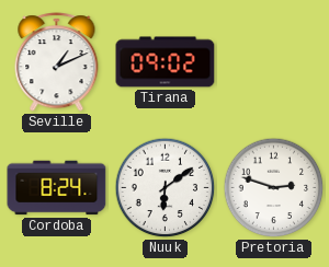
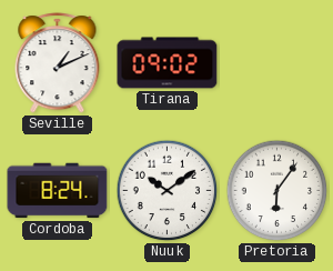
Nuuk: 6:09 -> 10:09 (168, 191)
Pretoria: 2:48 -> 6:06 (277, 191)
